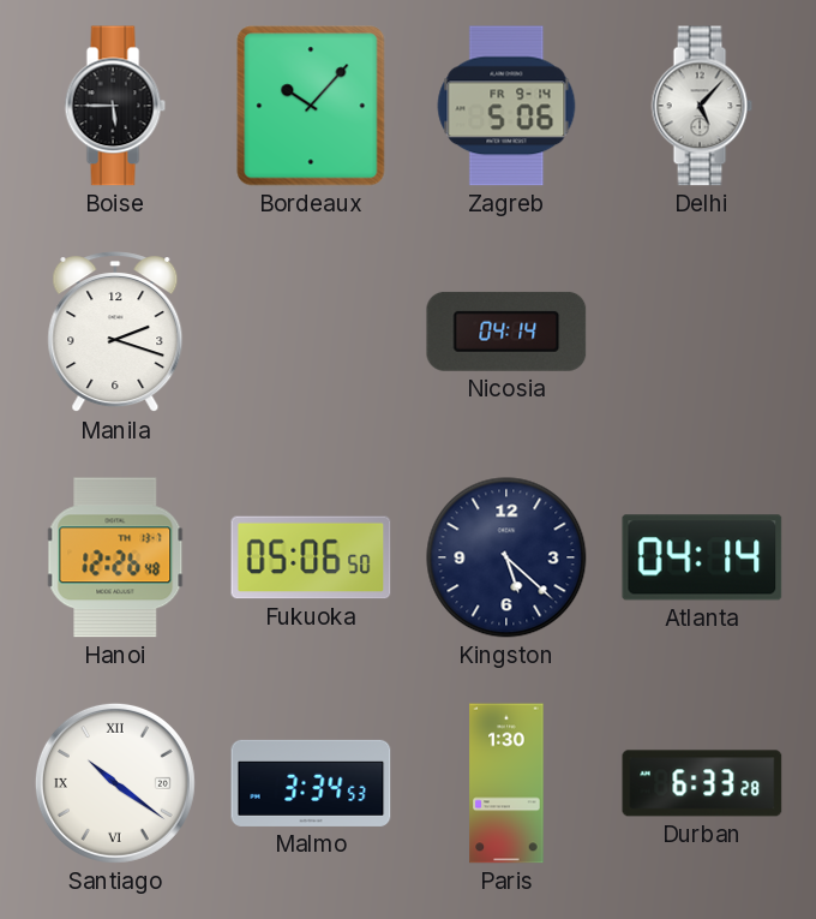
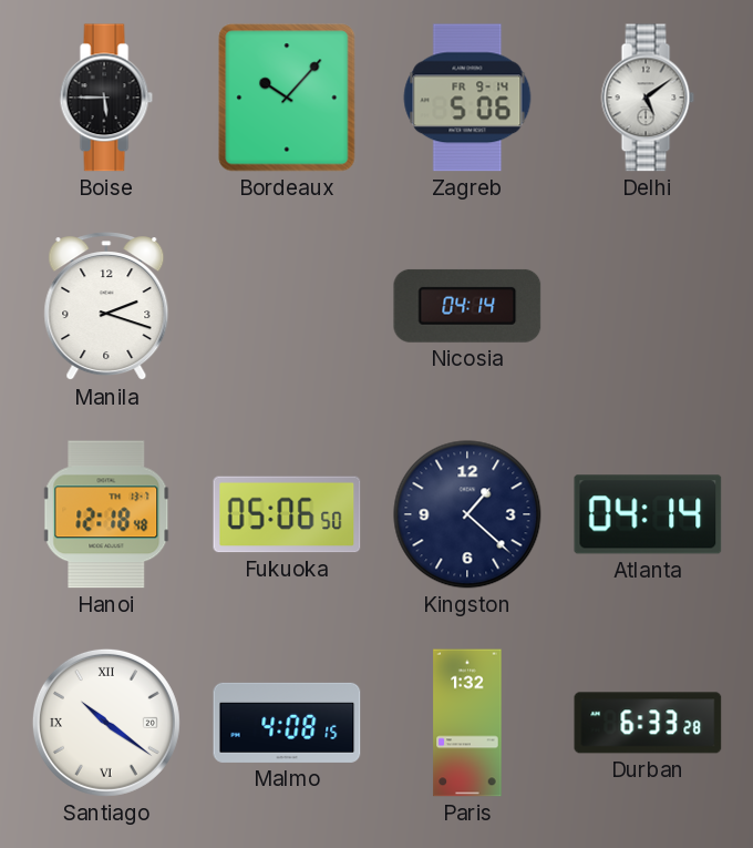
Delhi: 5:07 -> 5:09 (648, 98)
Hanoi: 12:26 -> 12:18 (106, 514)
Kingston: 5:22 -> 1:22 (467, 514)
Malmo: 3:34 -> 4:08 (287, 723)
Paris: 1:30 -> 1:32 (467, 723)
